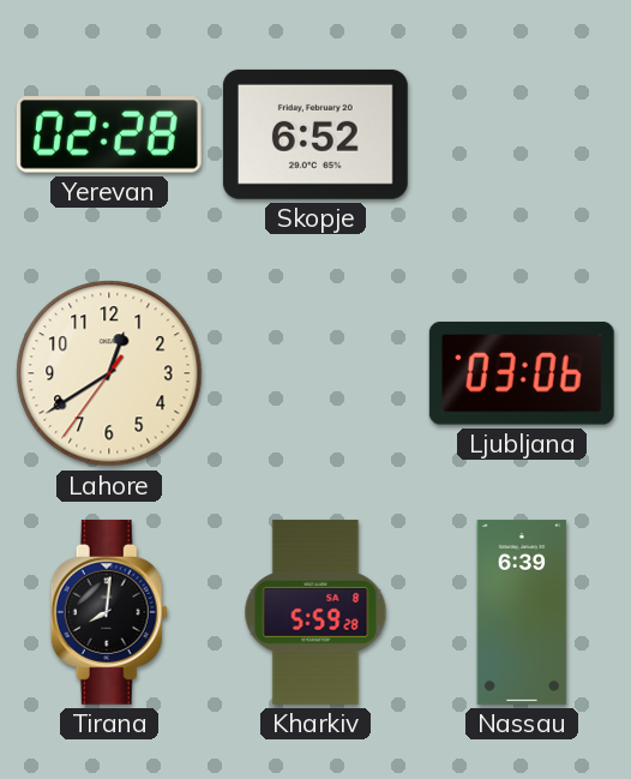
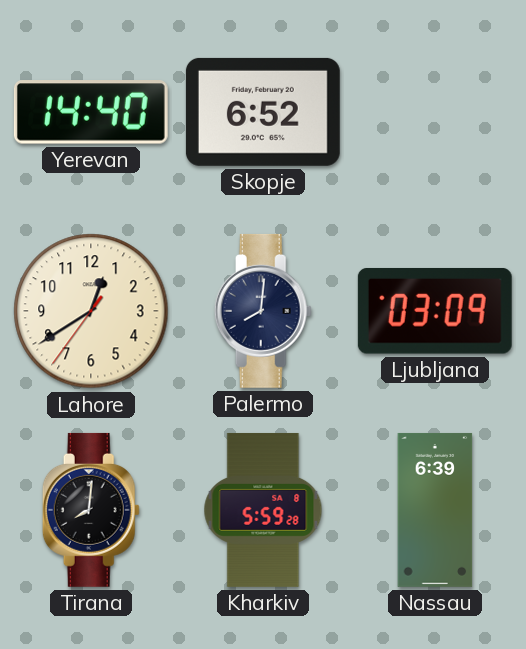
Yerevan: 02:28 -> 14:40 (91, 112)
Palermo: none -> 8:01 (263, 311)
Ljubljana: 03:06 -> 03:09 (435, 311)
